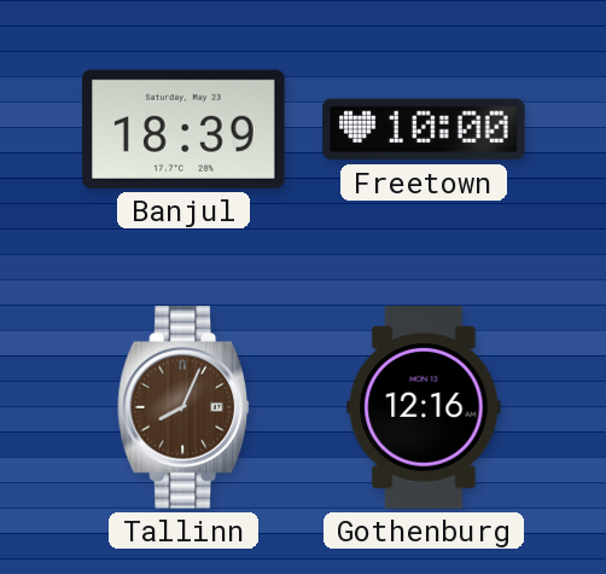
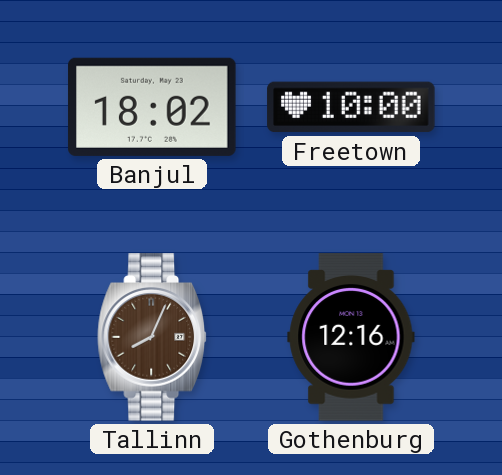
Banjul: 18:39 -> 18:02 (152, 107)
